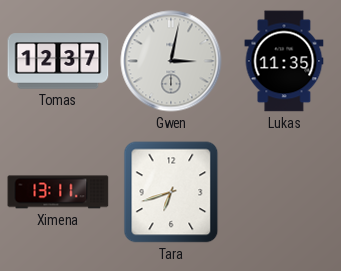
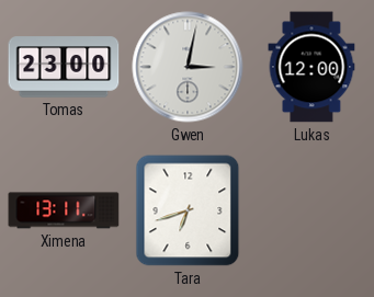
Tomas: 12:37 -> 23:00 (64, 67)
Lukas: 11:35 -> 12:00 (311, 67)
